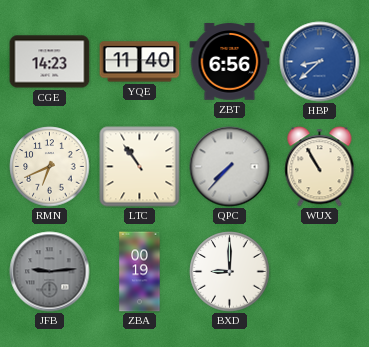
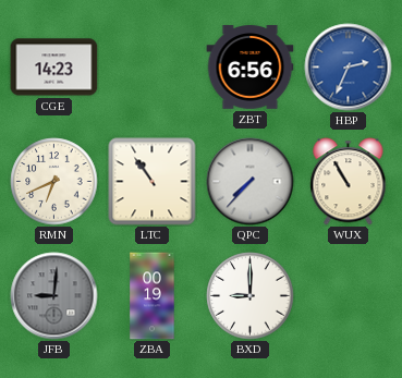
YQE: 11:40 -> none (140, 62)
HBP: 8:38 -> 2:34 (349, 68)
JFB: 9:14 -> 9:01 (54, 296)
